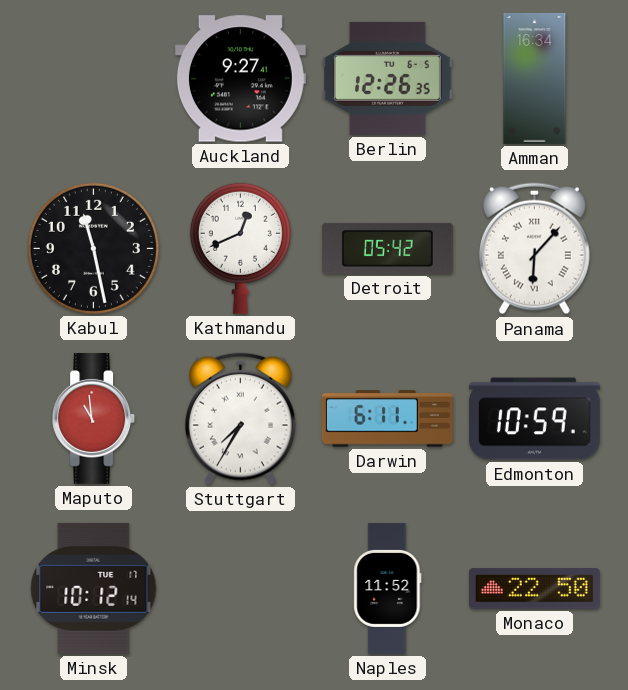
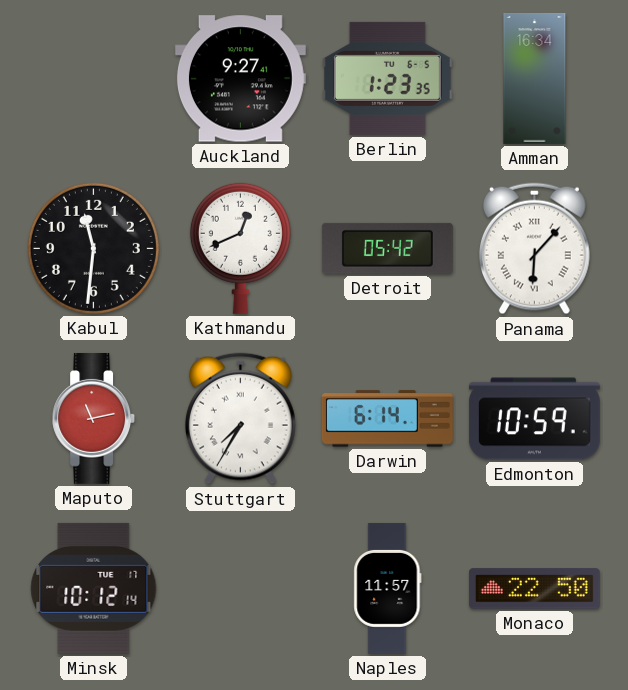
Berlin: 12:26 -> 1:23 (387, 78)
Kabul: 11:28 -> 11:31 (93, 248)
Maputo: 10:59 -> 11:13 (94, 418)
Darwin: 6:11 -> 6:14 (387, 419)
Naples: 11:52 -> 11:57 (388, 588)
